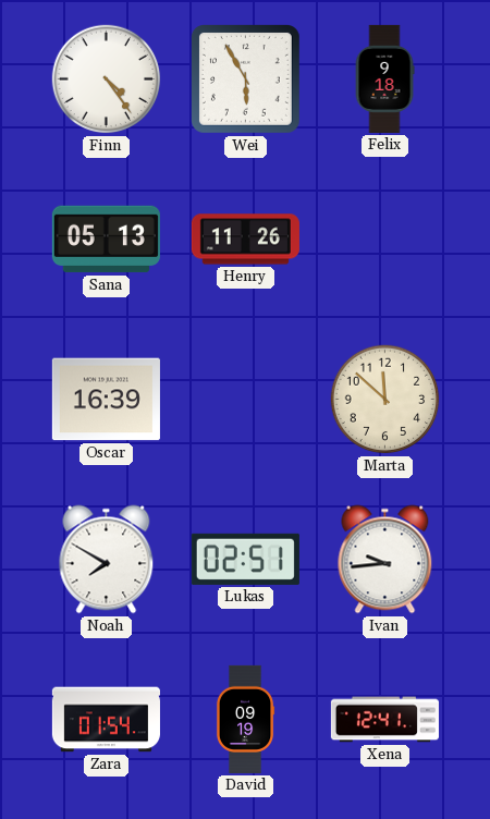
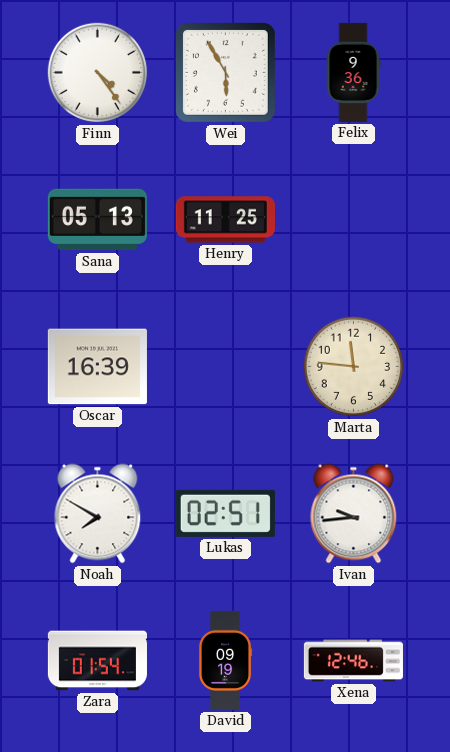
Felix: 9:18 -> 9:36 (353, 72)
Henry: 11:26 -> 11:25 (225, 220)
Marta: 11:52 -> 11:46 (354, 367)
Xena: 12:41 -> 12:46 (353, 661)
